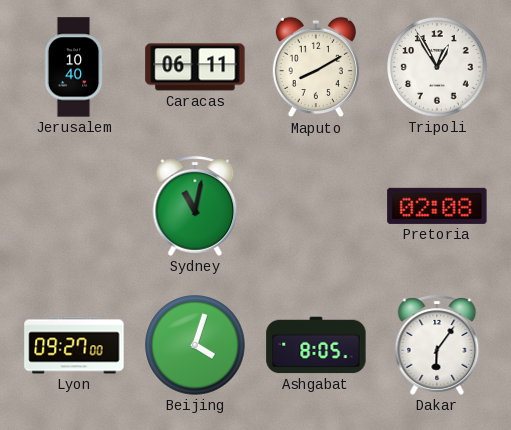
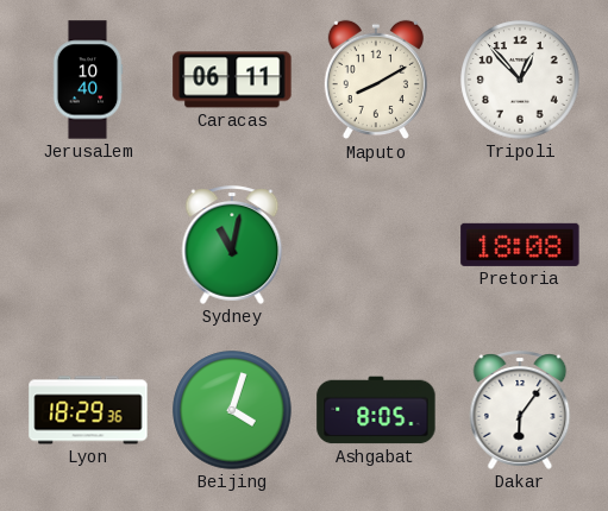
Tripoli: 12:55 -> 12:53 (520, 80)
Pretoria: 02:08 -> 18:08 (520, 245)
Lyon: 09:27 -> 18:29 (88, 410)
